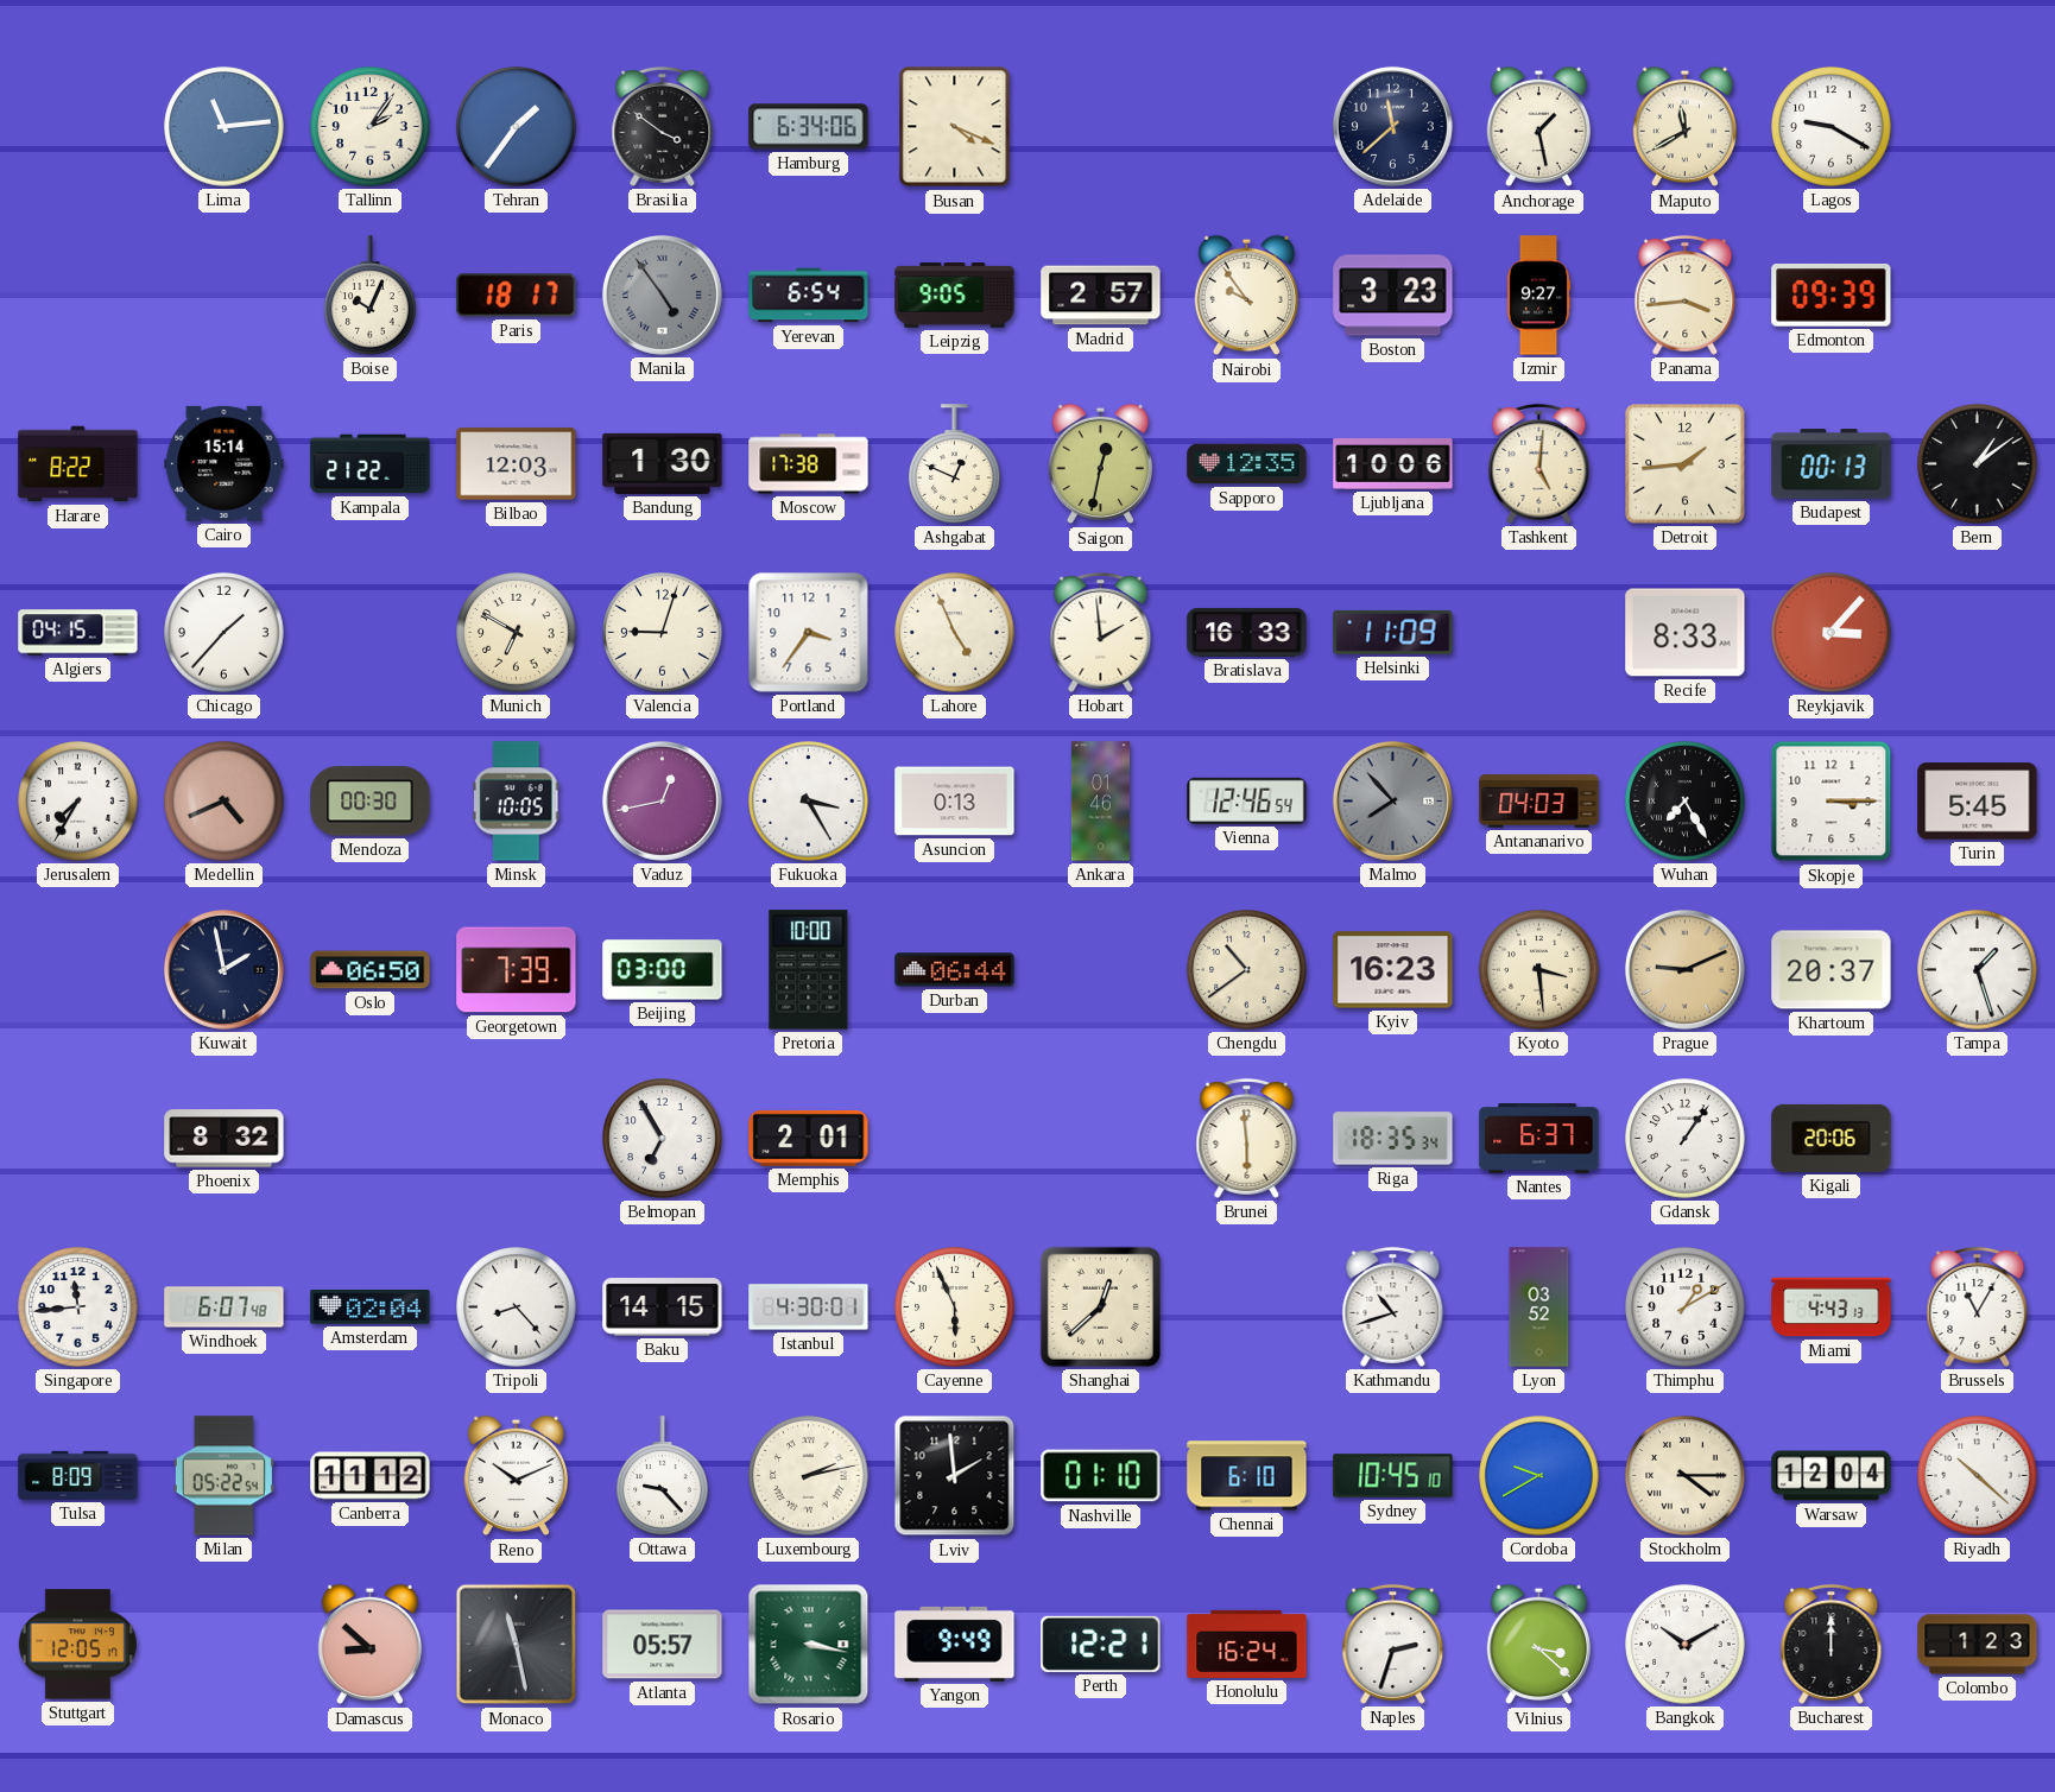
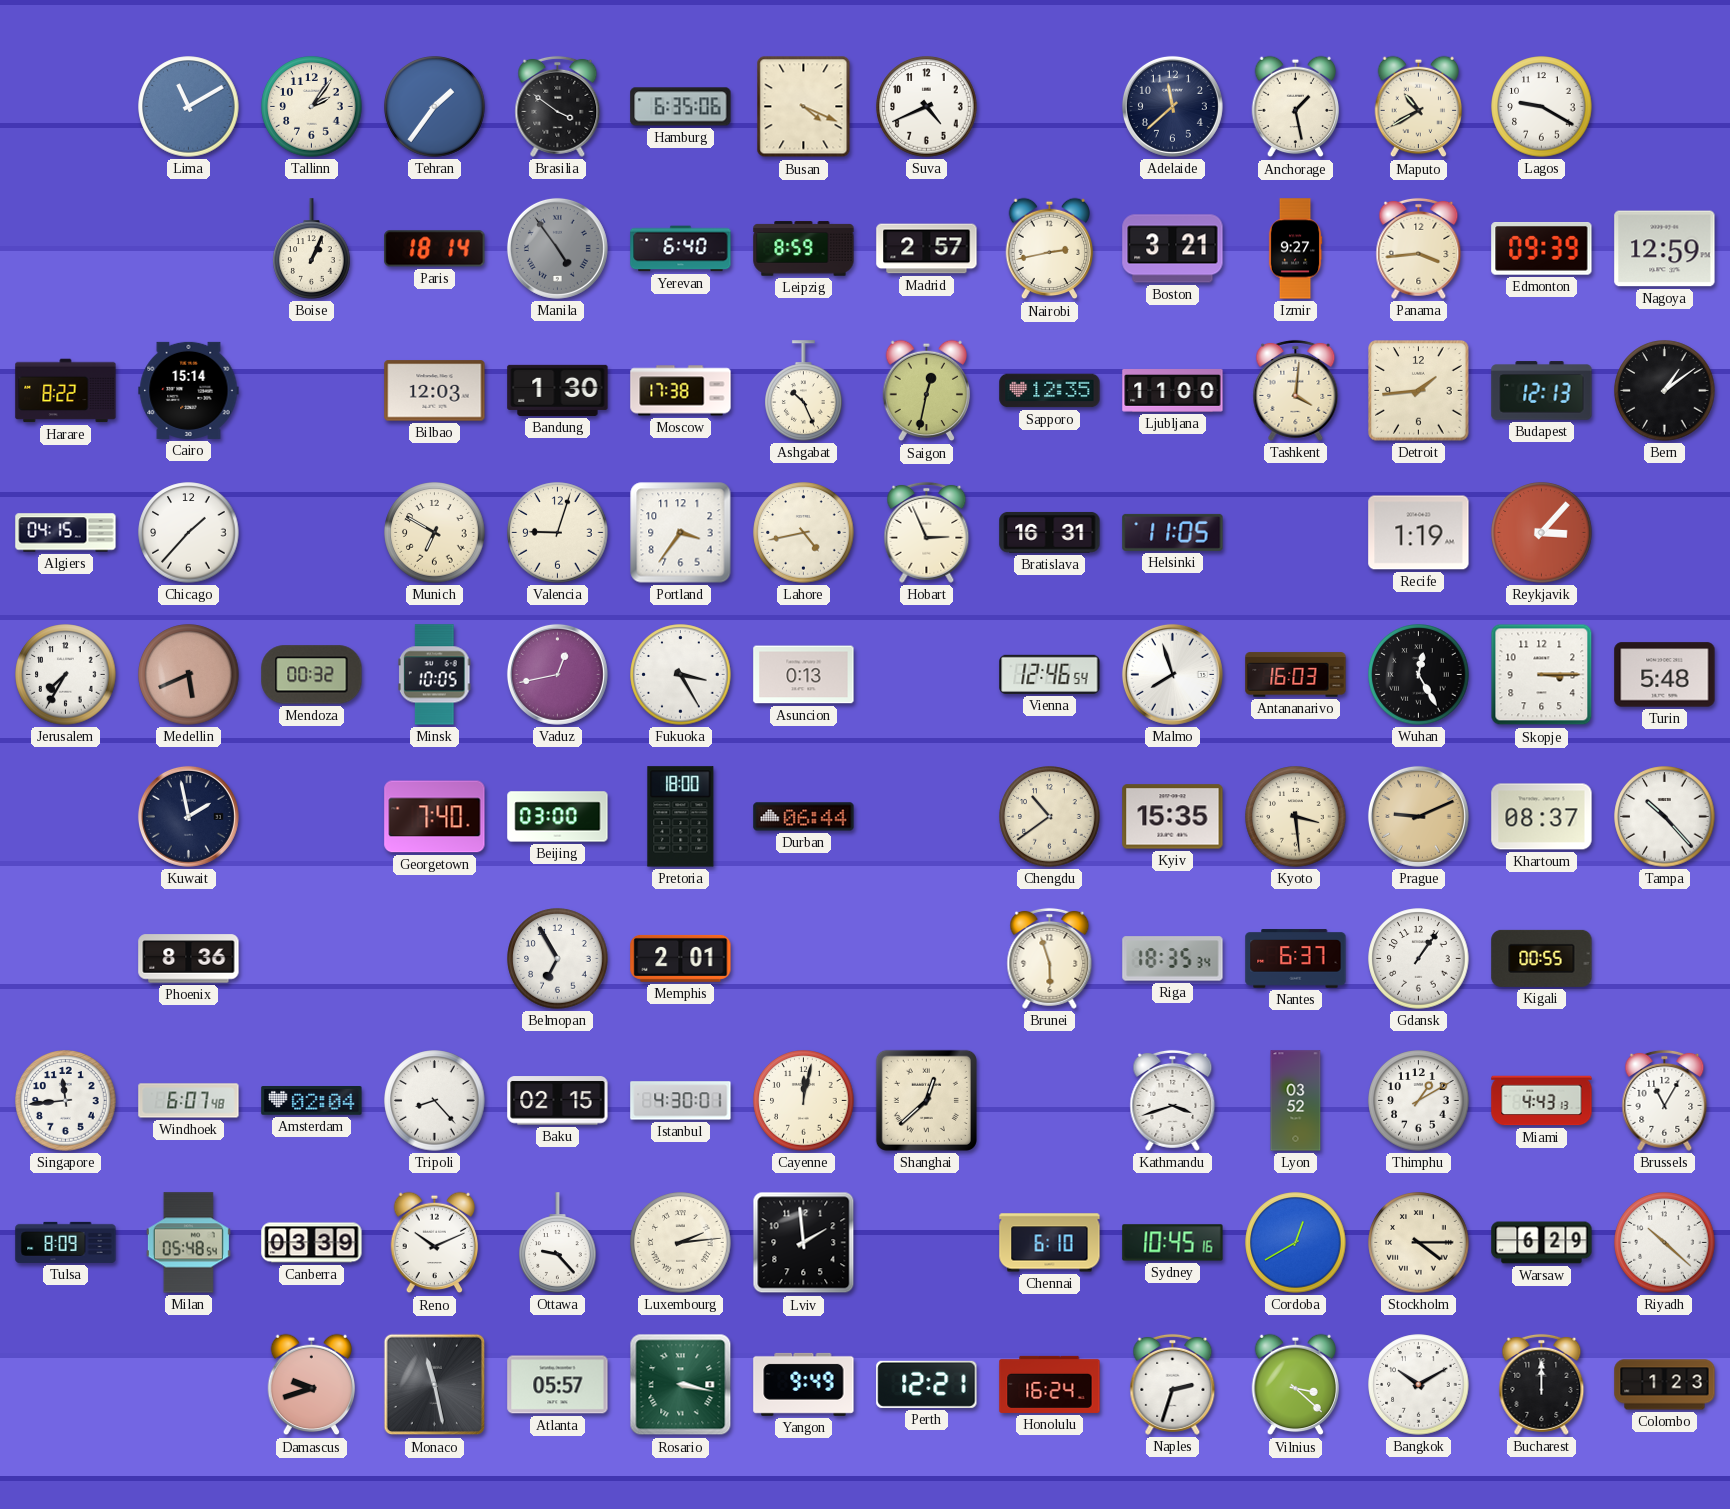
Lima: 11:14 -> 11:10 (189, 107)
Hamburg: 6:34 -> 6:35 (681, 107)
Suva: none -> 4:41 (927, 107)
Maputo: 11:40 -> 10:40 (1419, 107)
Boise: 10:04 -> 1:04 (312, 249)
Paris: 18:17 -> 18:14 (435, 249)
Yerevan: 6:54 -> 6:40 (681, 249)
Leipzig: 9:05 -> 8:59 (804, 249)
Nairobi: 9:54 -> 2:43 (1050, 249)
Boston: 3:23 -> 3:21 (1173, 249)
Nagoya: none -> 12:59 (1665, 249)
Kampala: 21:22 -> none (371, 464)
Ashgabat: 12:49 -> 10:26 (804, 391)
Ljubljana: 10:06 -> 11:00 (1173, 391)
Tashkent: 5:01 -> 4:01 (1296, 390)
Budapest: 00:13 -> 12:13 (1542, 391)
Lahore: 4:56 -> 4:43 (804, 533)
Hobart: 1:59 -> 2:56 (927, 532)
Bratislava: 16:33 -> 16:31 (1050, 532)
Helsinki: 11:09 -> 11:05 (1173, 532)
Recife: 8:33 -> 1:19 (1419, 533)
Medellin: 4:41 -> 5:41 (189, 675)
Mendoza: 00:30 -> 00:32 (312, 675)
Ankara: 01:46 -> none (1100, 802)
Malmo: 7:53 -> 7:57 (1172, 674)
Malmo dial: grey -> white (1172, 674)
Antananarivo: 04:03 -> 16:03 (1296, 675)
Wuhan: 7:25 -> 12:25 (1419, 675)
Turin: 5:45 -> 5:48 (1665, 675)
Oslo: 06:50 -> none (371, 970)
Georgetown: 7:39 -> 7:40 (435, 817)
Pretoria: 10:00 -> 18:00 (681, 817)
Kyiv: 16:23 -> 15:35 (1173, 817)
Khartoum: 20:37 -> 08:37 (1542, 817)
Tampa: 1:27 -> 10:23 (1665, 817)
Phoenix: 8:32 -> 8:36 (189, 959)
Brunei: 5:59 -> 5:57 (1050, 958)
Kigali: 20:06 -> 00:55 (1542, 958)
Baku: 14:15 -> 02:15 (558, 1101)
Cayenne: 5:56 -> 12:02 (804, 1101)
Kathmandu: 10:42 -> 3:42 (1173, 1100)
Milan: 05:22 -> 05:48 (188, 1243)
Canberra: 11:12 -> 03:39 (312, 1243)
Luxembourg: 2:13 -> 2:14 (681, 1243)
Nashville: 01:10 -> none (1101, 1476)
Sydney: 10:45:10 -> 10:45:16 (1173, 1243)
Cordoba: 9:40 -> 12:40 (1296, 1243)
Warsaw: 12:04 -> 6:29 (1542, 1243)
Stuttgart: 12:05 -> none (77, 1645)
Damascus: 8:52 -> 9:42 (312, 1385)
